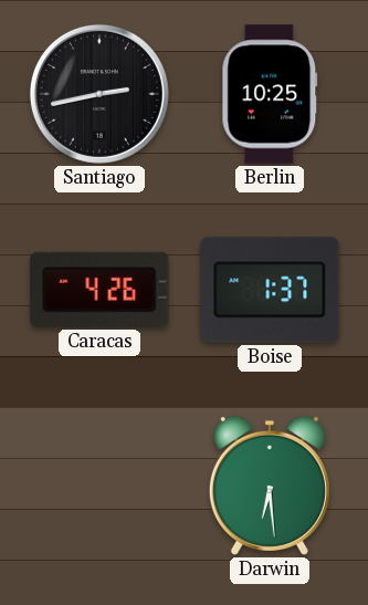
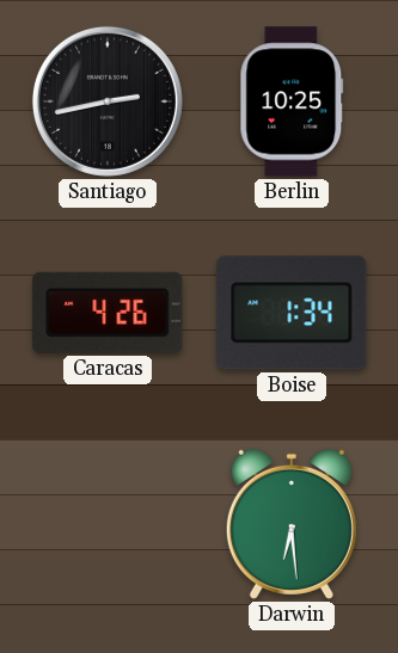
Boise: 1:37 -> 1:34 (292, 313)
